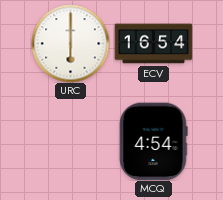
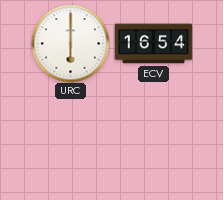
MCQ: 4:54 -> none (153, 141)
